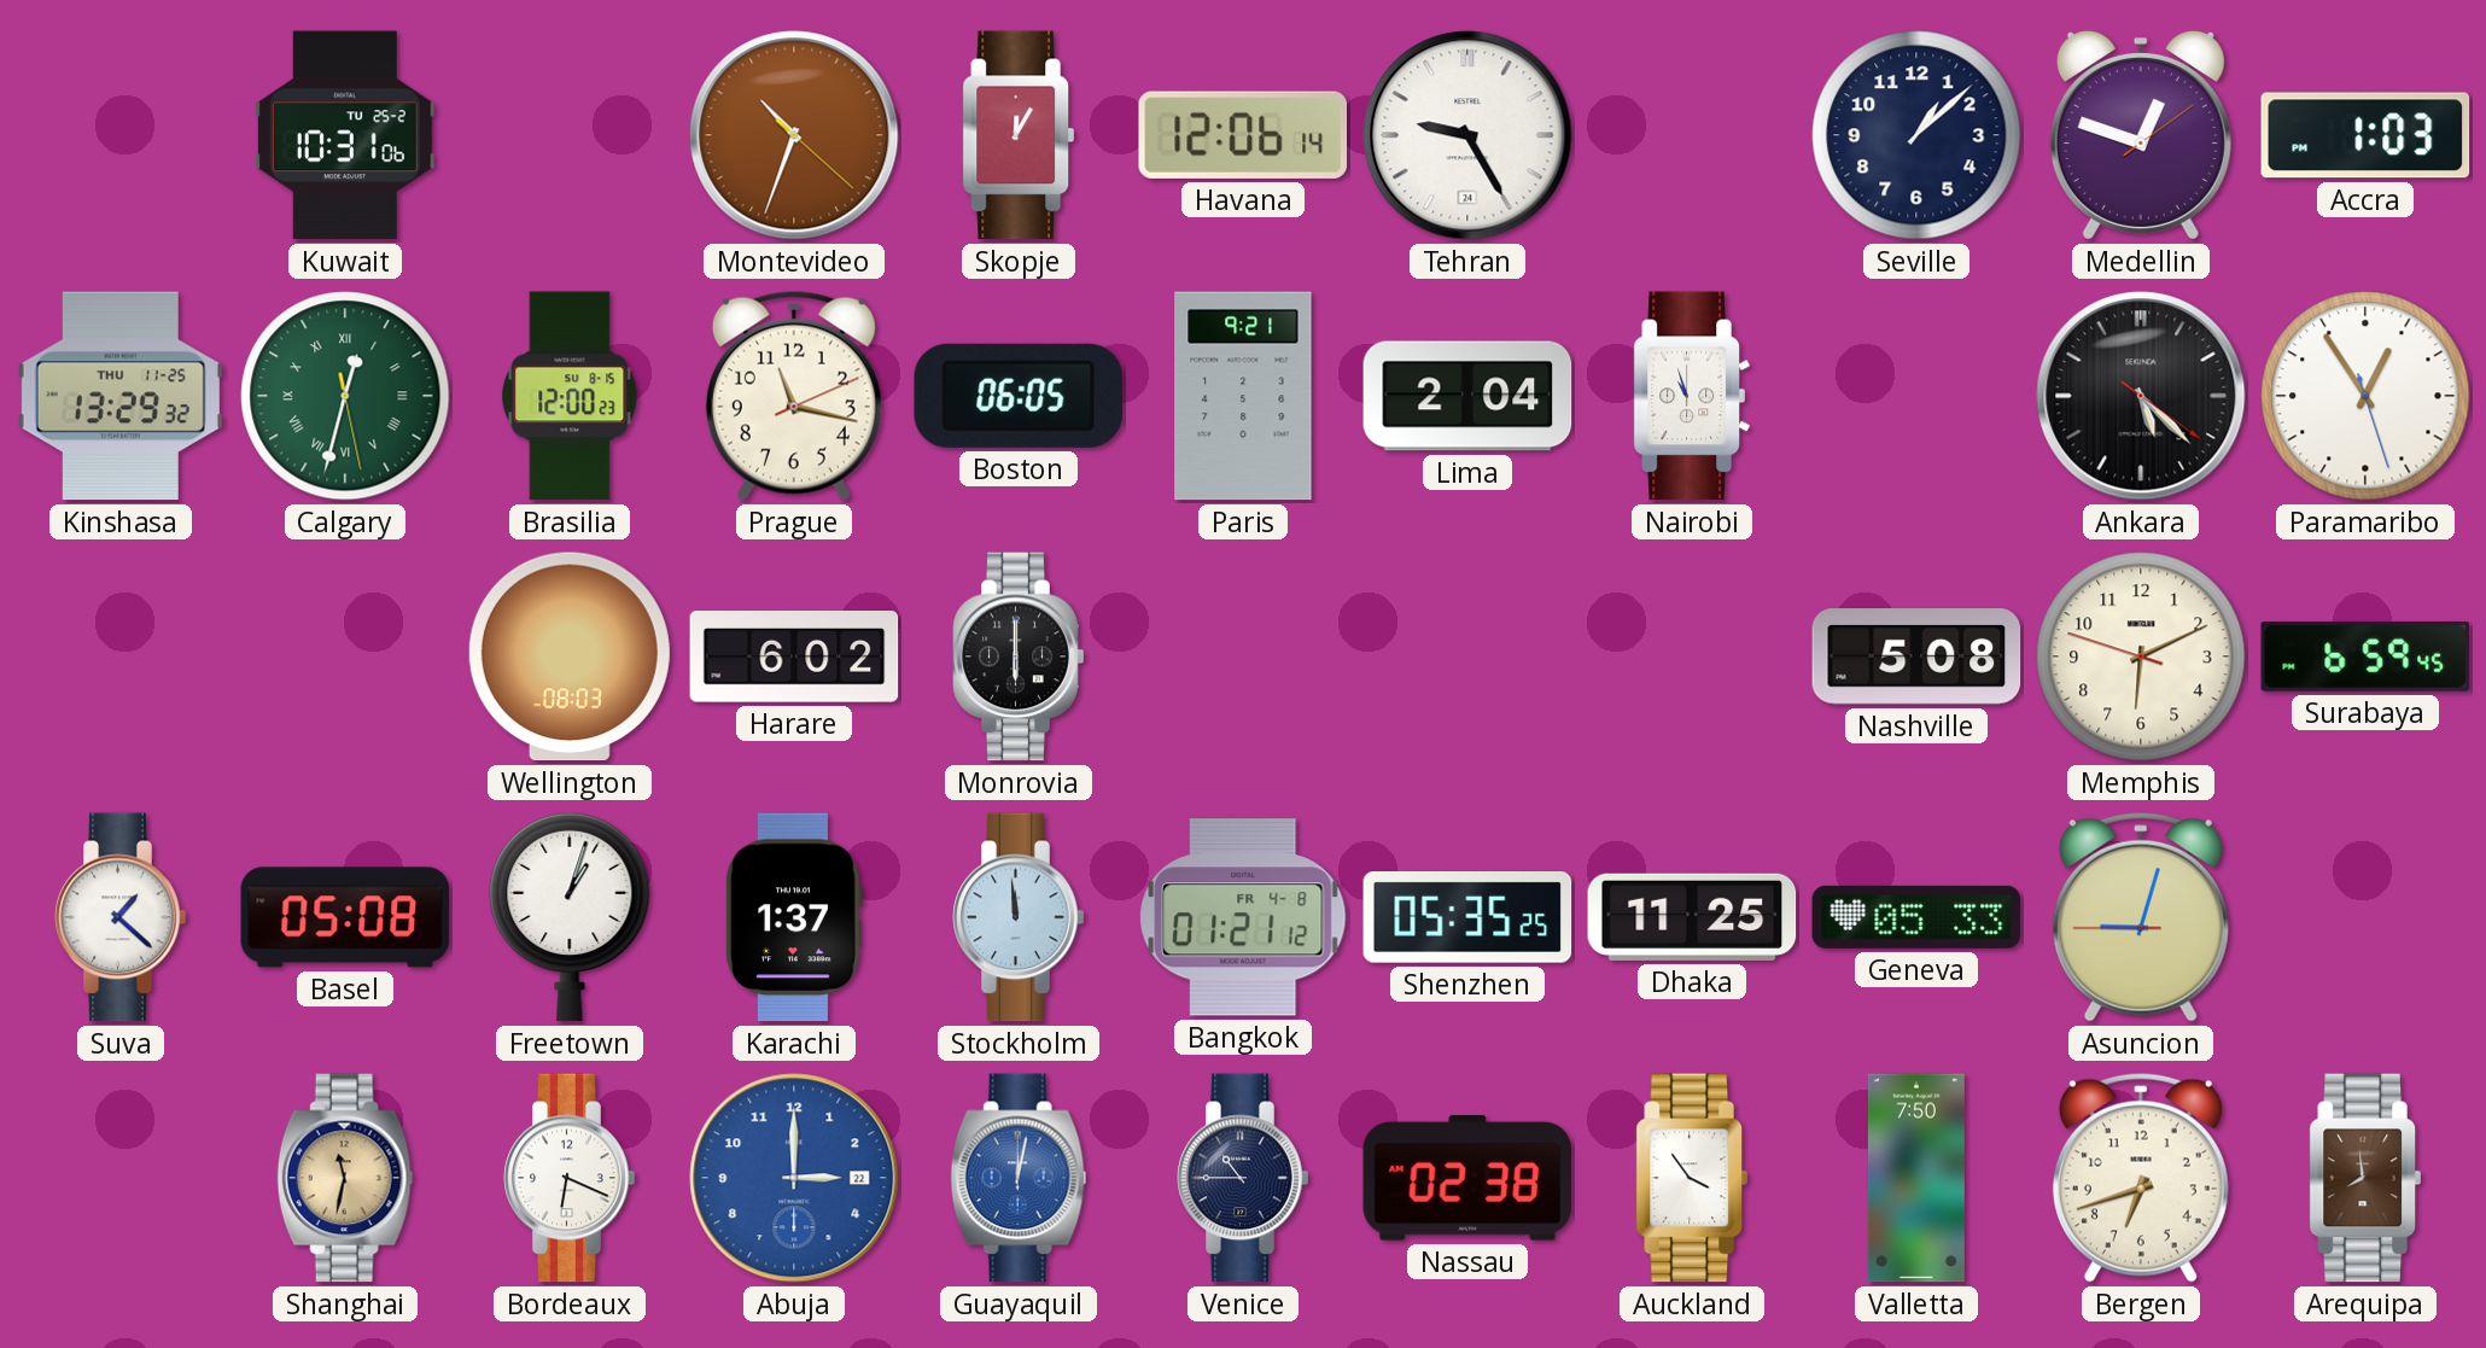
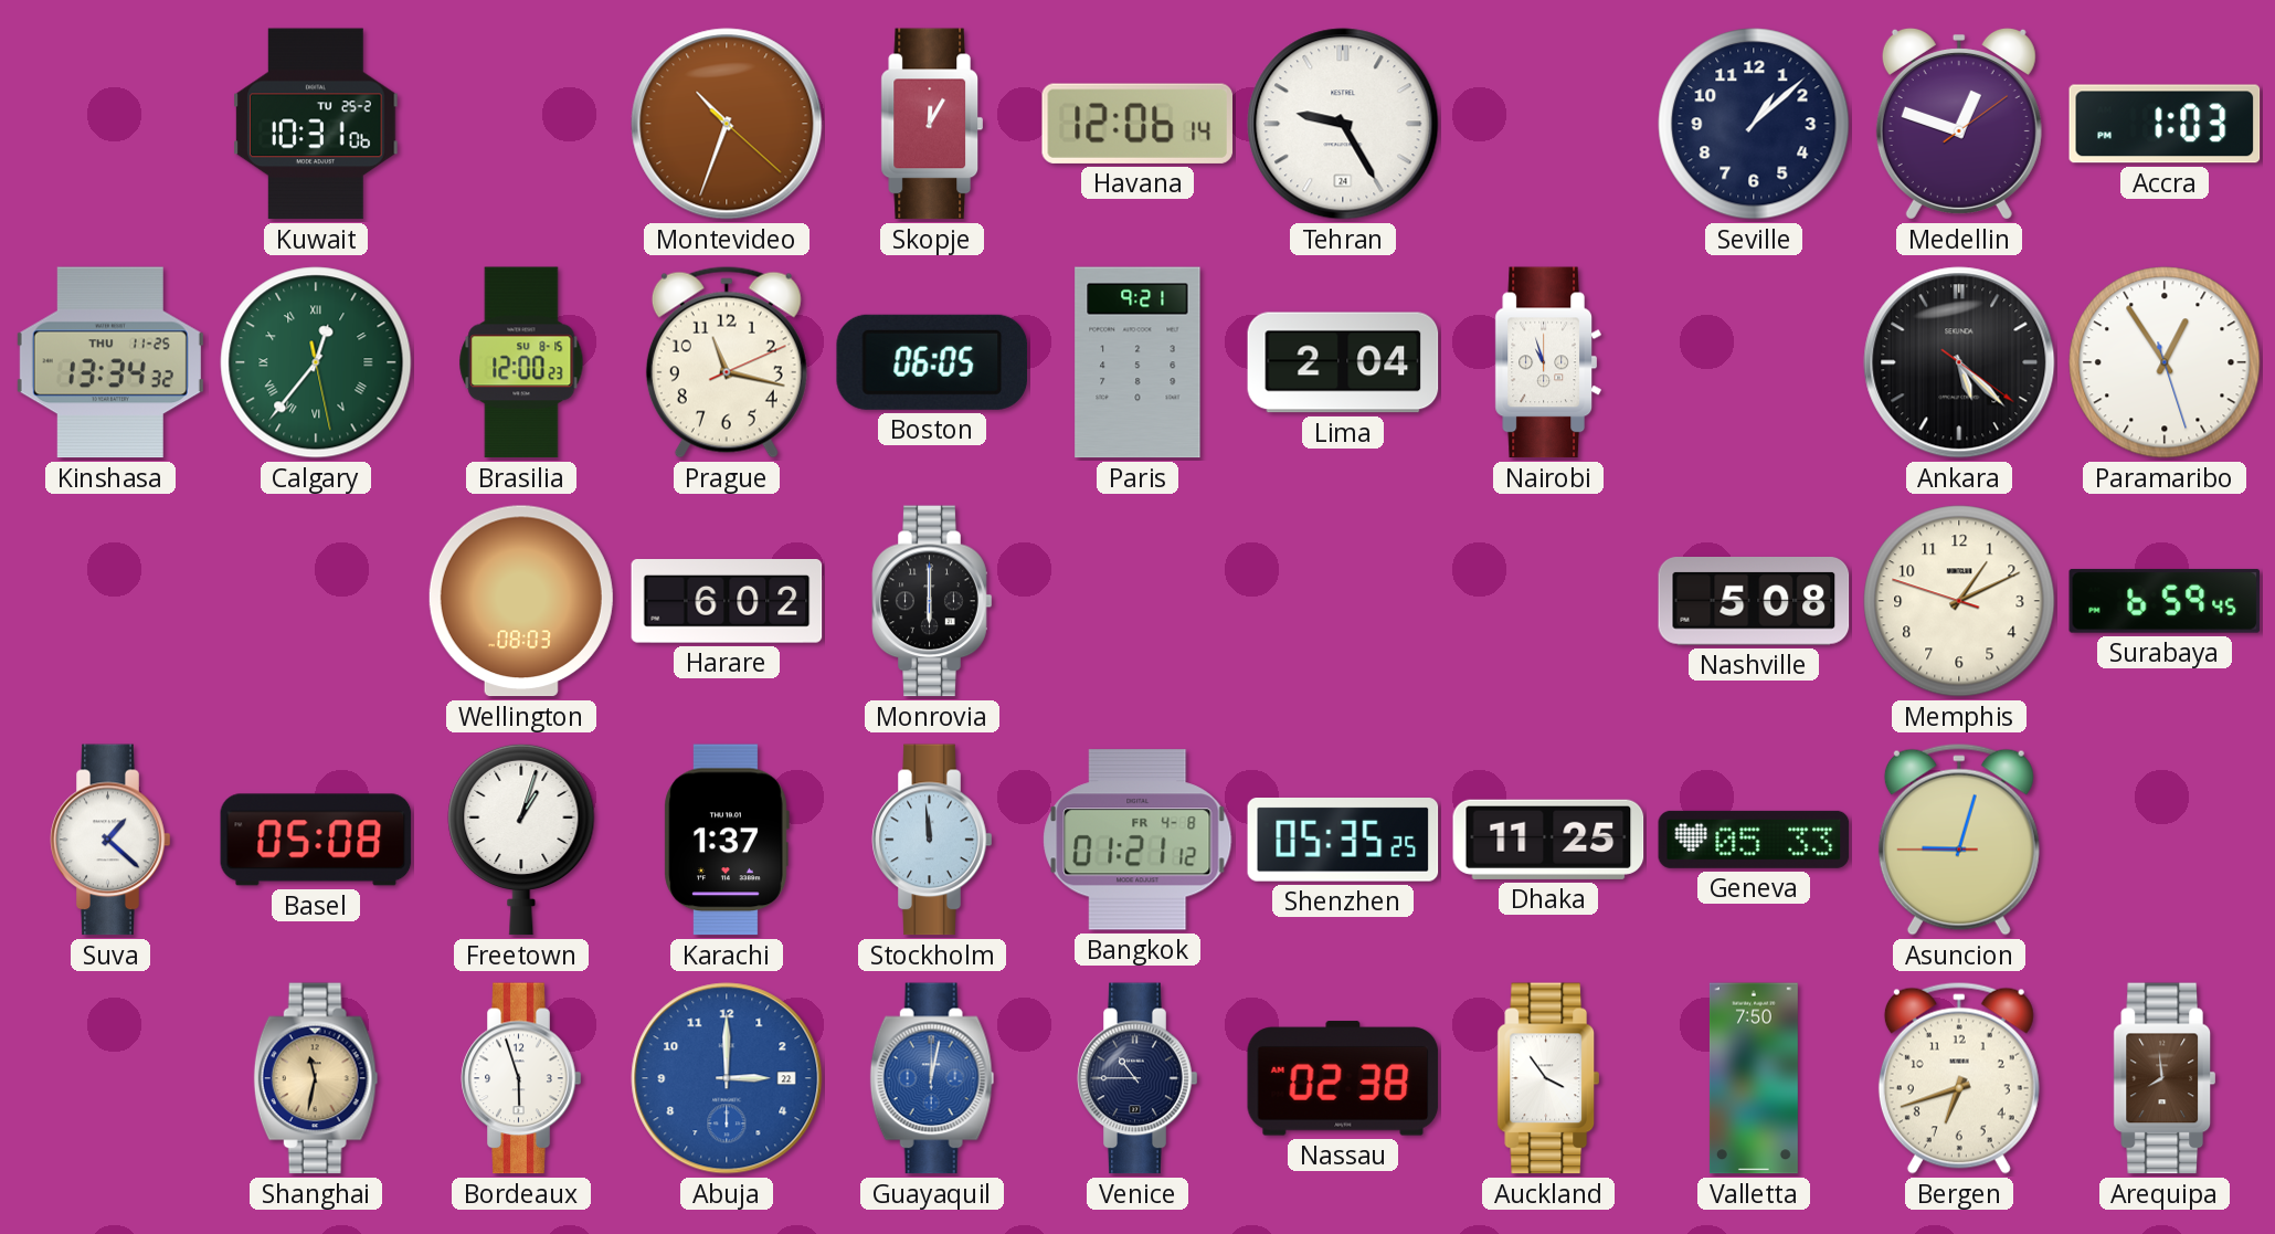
Kinshasa: 13:29 -> 13:34 (110, 362)
Calgary: 12:32 -> 12:36 (316, 362)
Memphis: 6:10 -> 1:10 (1959, 601)
Bordeaux: 6:19 -> 5:57 (521, 1078)
